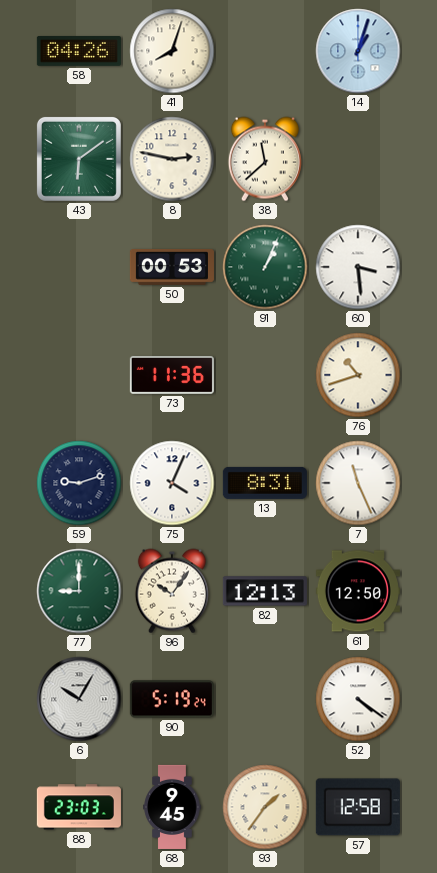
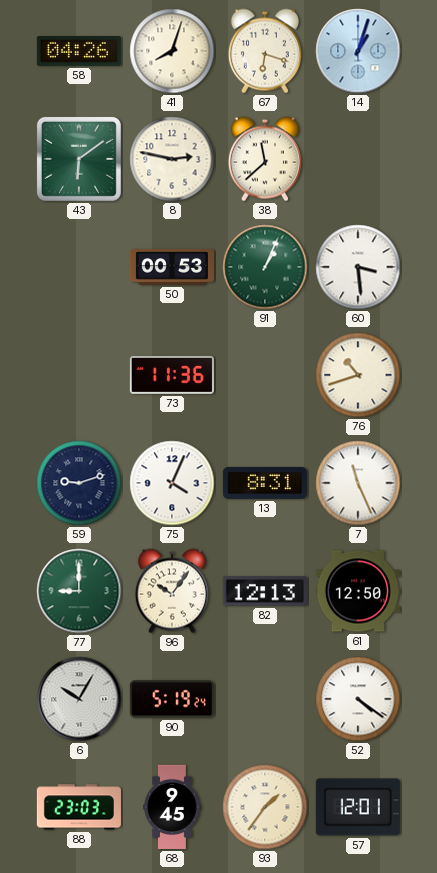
67: none -> 6:18 (265, 51)
57: 12:58 -> 12:01 (358, 807)
